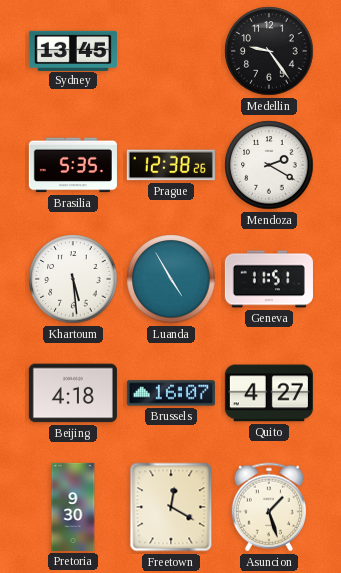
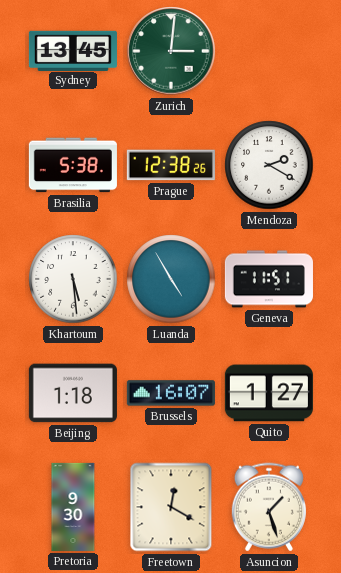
Zurich: none -> 3:01 (171, 51)
Medellin: 9:24 -> none (269, 51)
Brasilia: 5:35 -> 5:38 (73, 165)
Beijing: 4:18 -> 1:18 (73, 393)
Quito: 4:27 -> 1:27 (269, 393)
